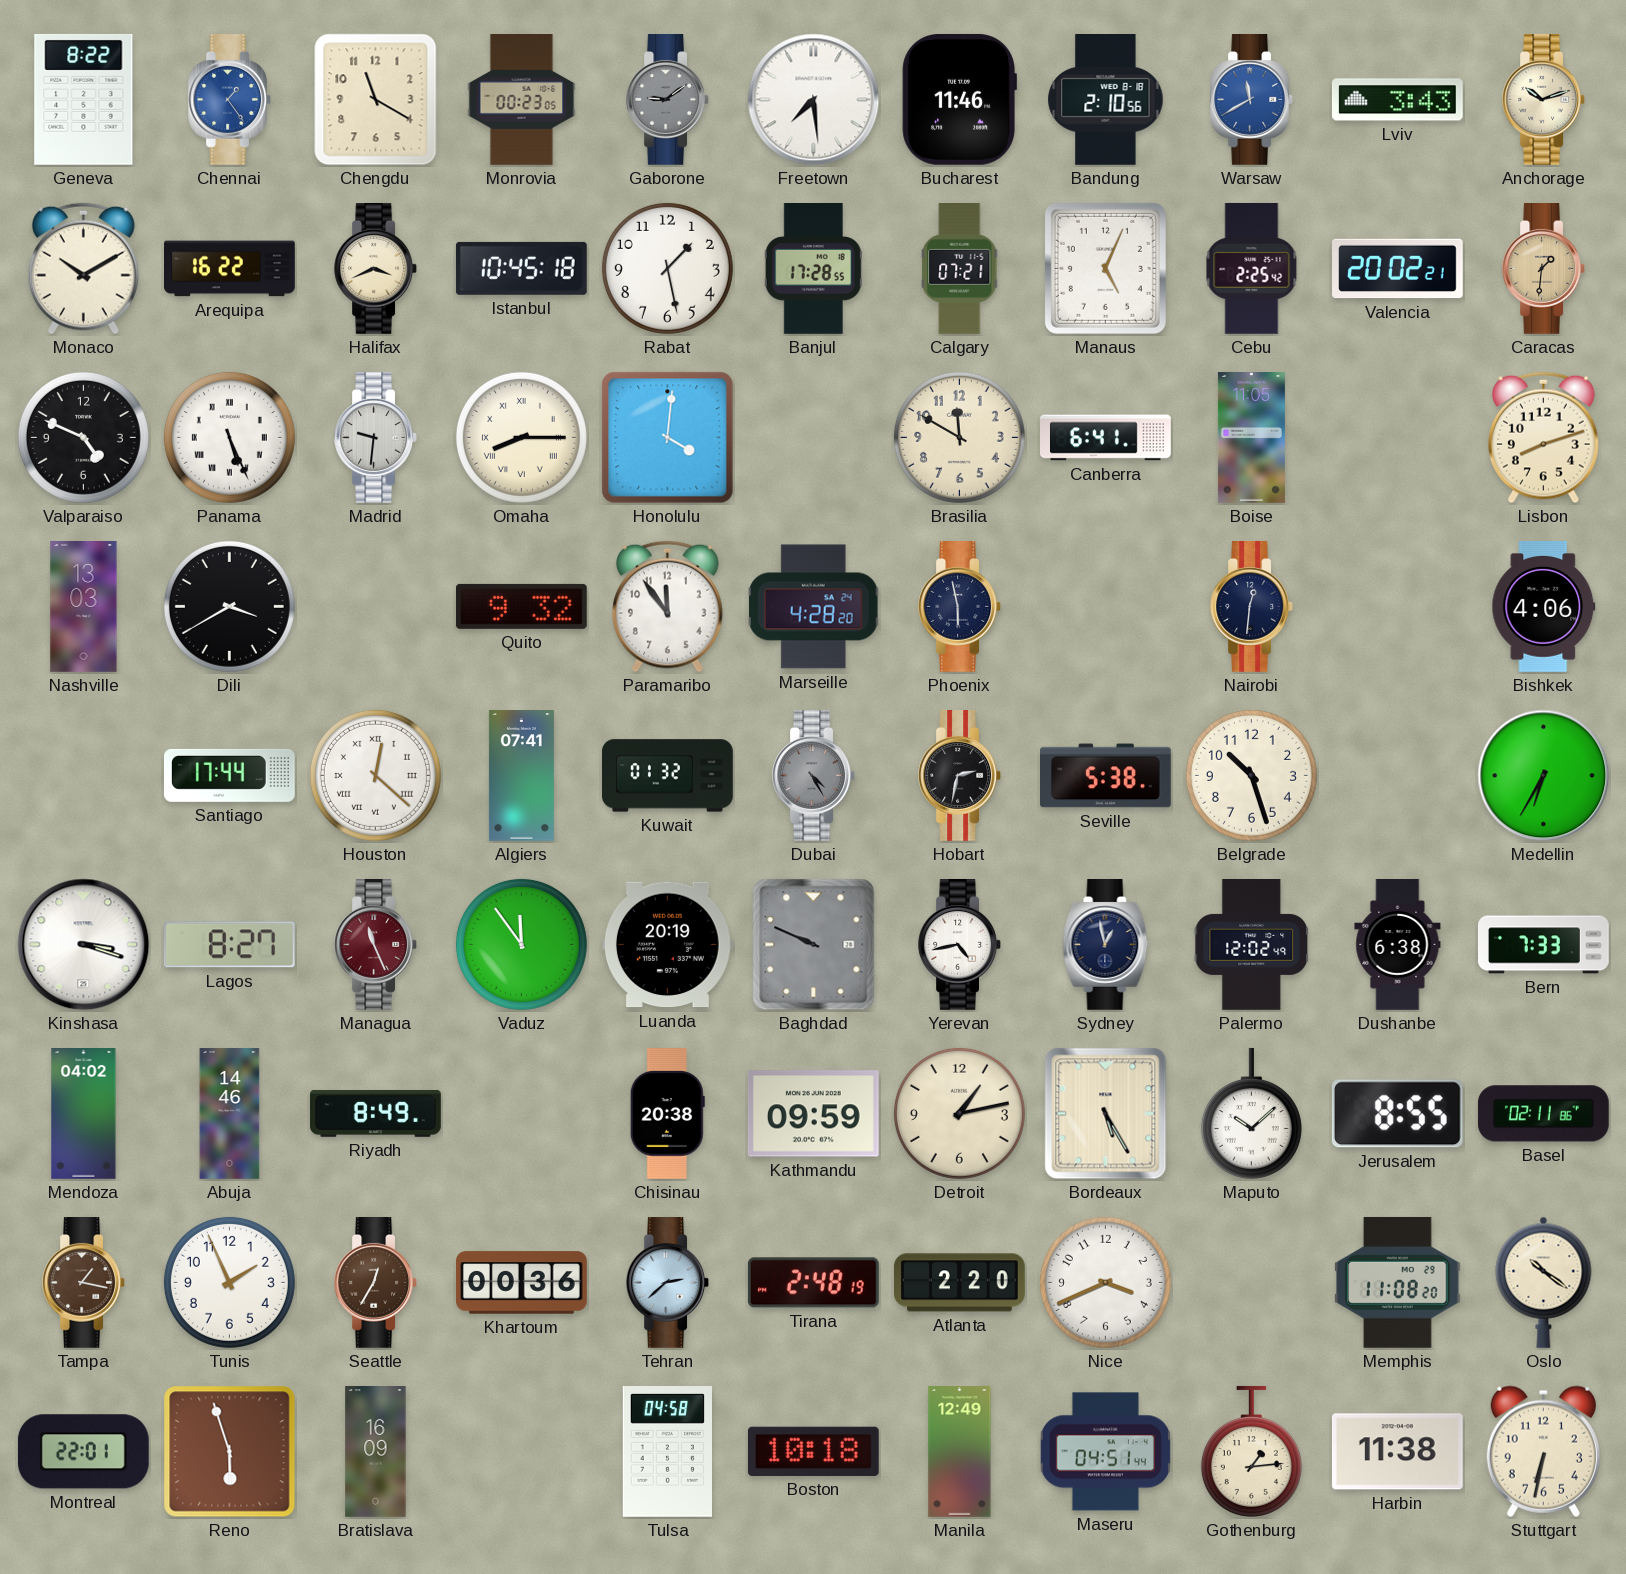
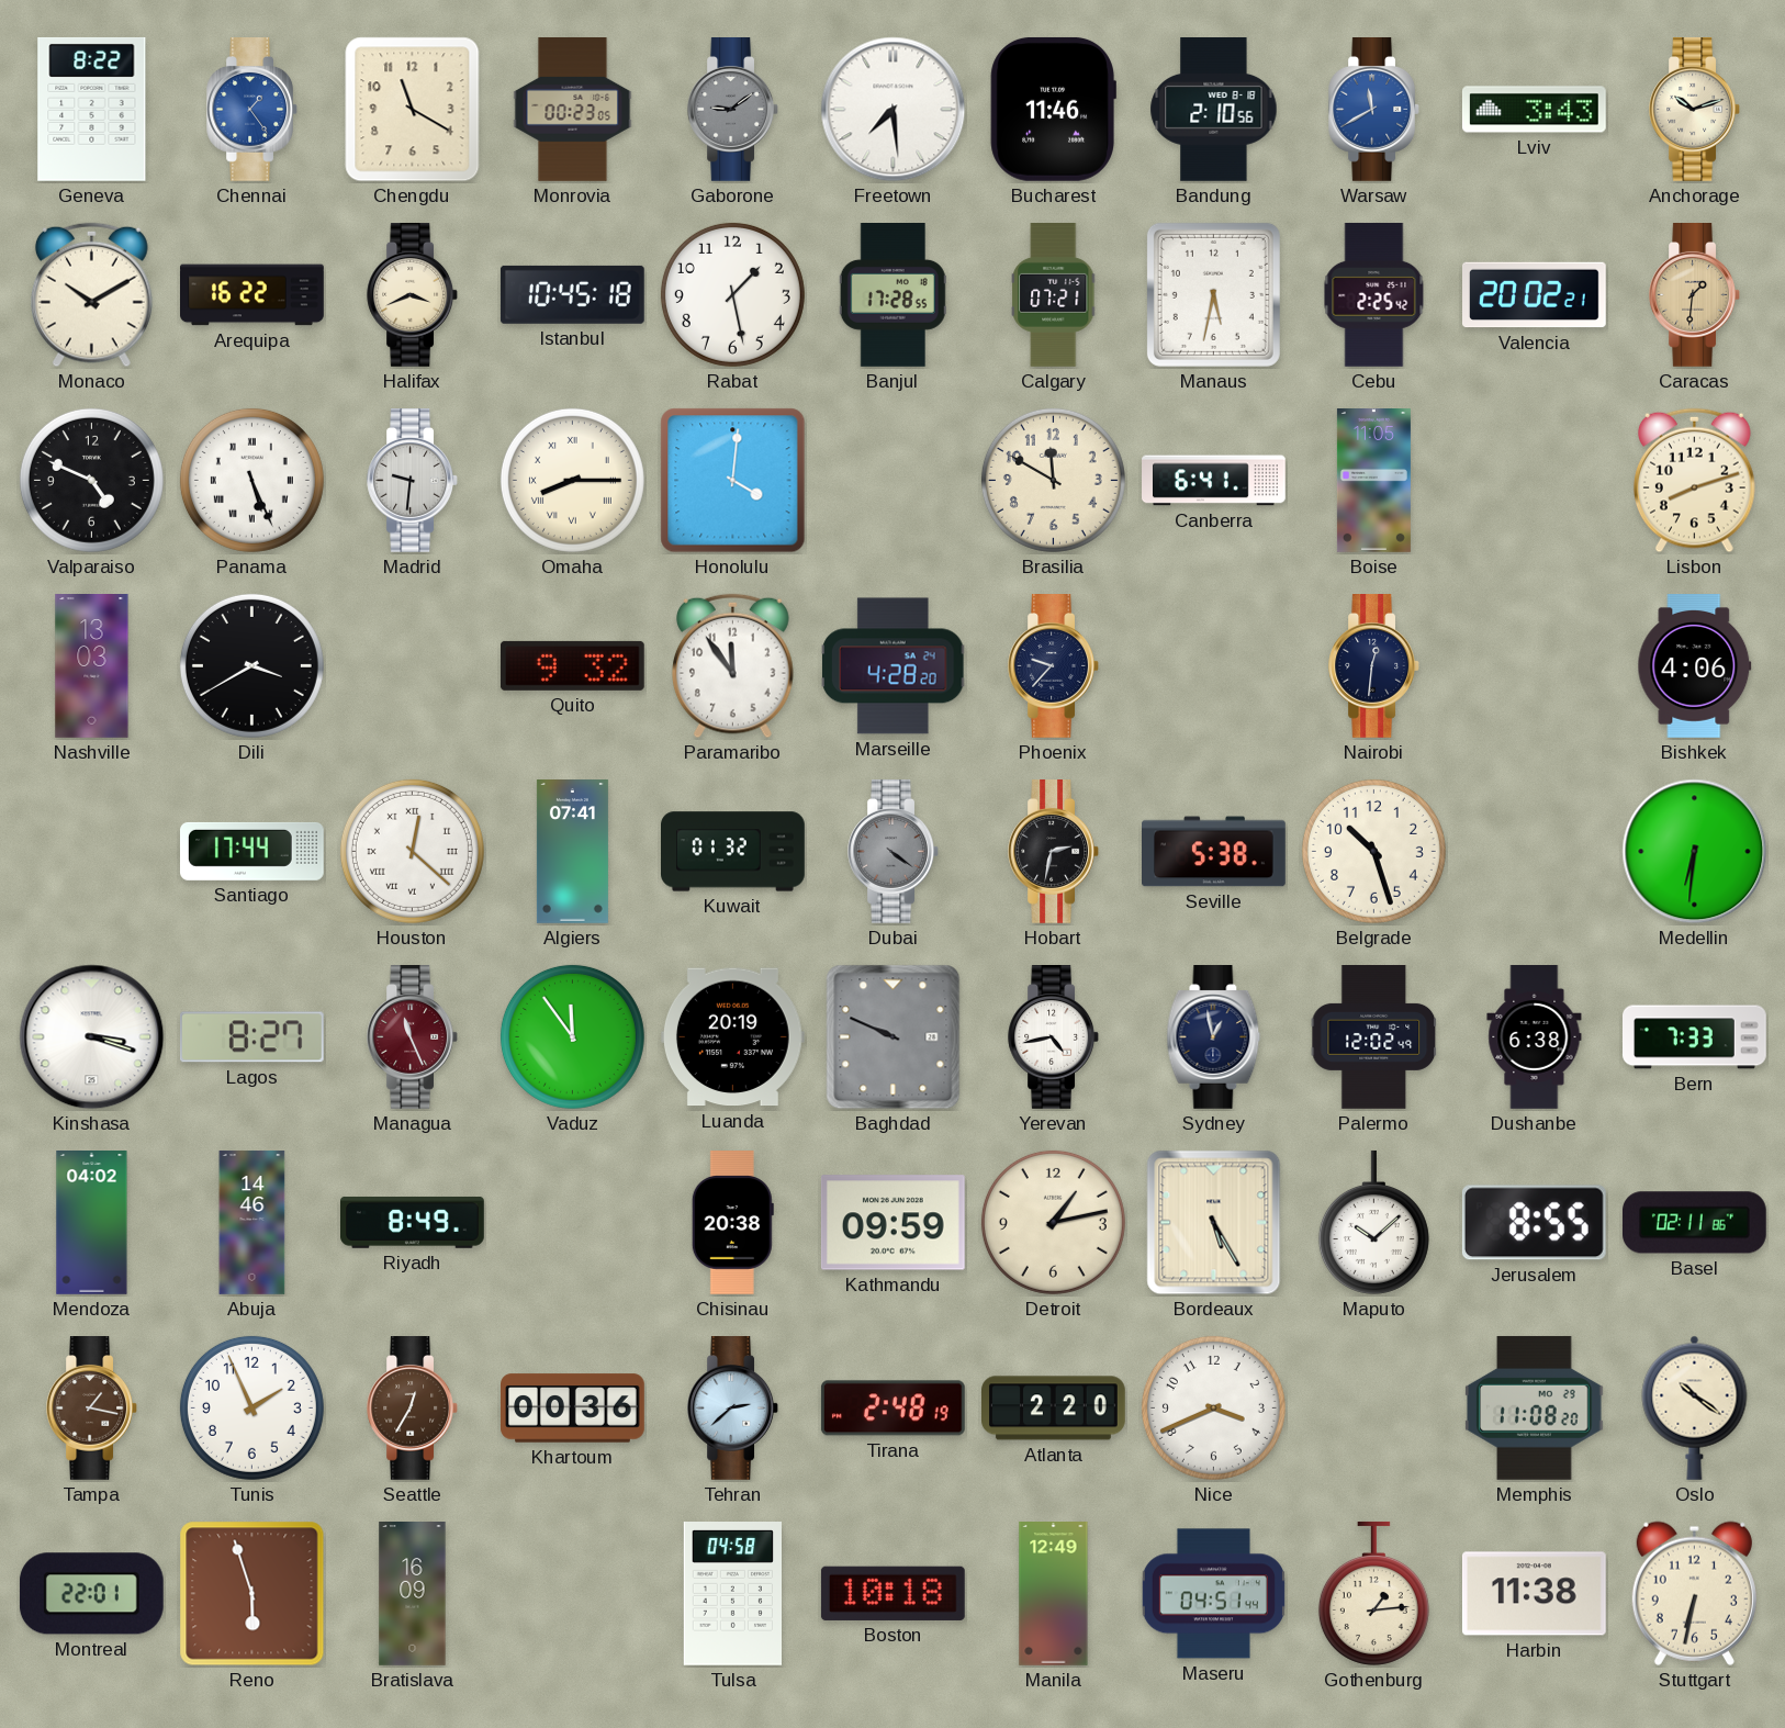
Manaus: 5:04 -> 5:32 (1213, 294)
Phoenix: 5:58 -> 9:37 (1053, 666)
Dubai: 4:25 -> 4:21 (892, 852)
Medellin: 6:35 -> 6:31 (1695, 852)
